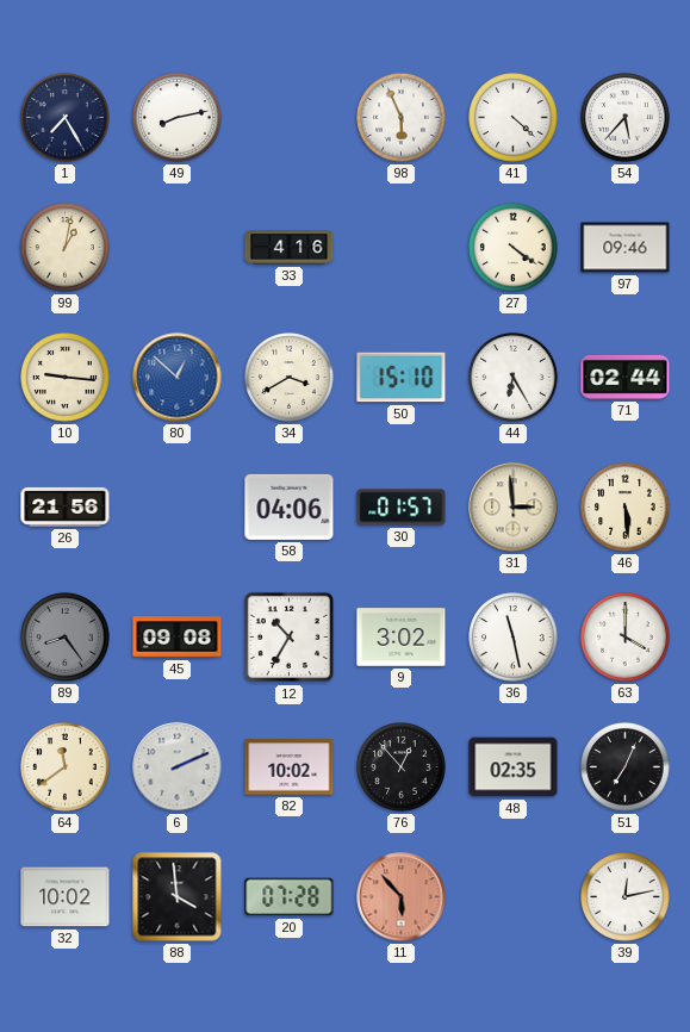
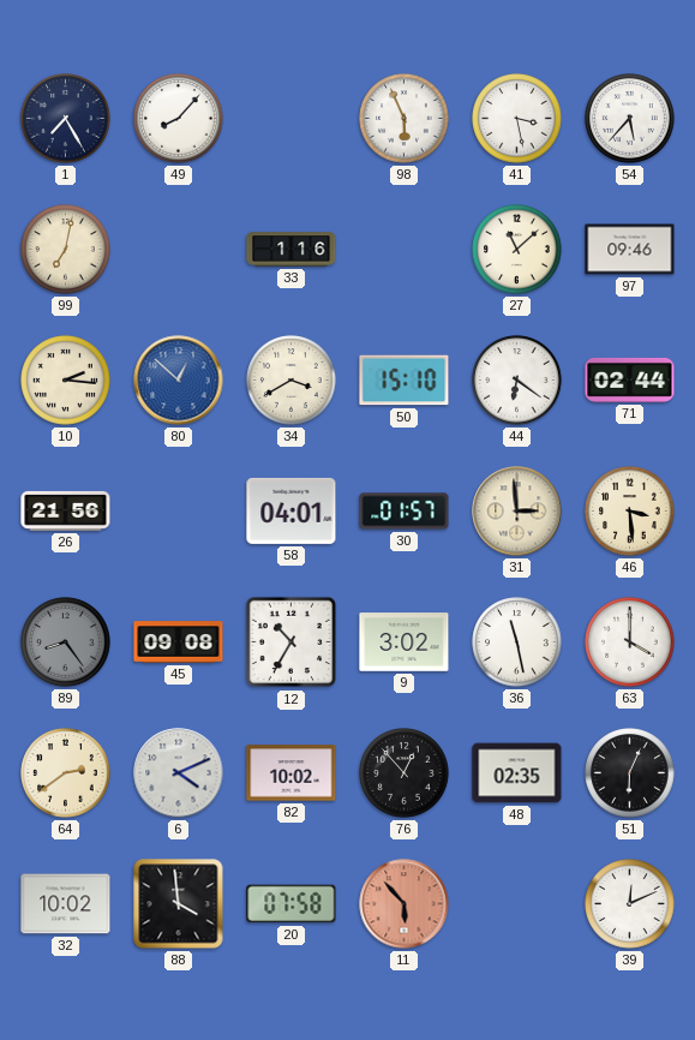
49: 8:13 -> 8:07 (179, 119)
41: 4:22 -> 3:28 (517, 119)
99: 1:02 -> 7:02 (66, 250)
33: 4:16 -> 1:16 (292, 250)
27: 4:21 -> 11:08 (517, 250)
10: 9:16 -> 2:16 (66, 381)
44: 6:25 -> 6:21 (517, 381)
58: 04:06 -> 04:01 (292, 510)
46: 5:29 -> 3:29 (630, 512)
64: 11:39 -> 2:39 (66, 773)
6: 2:11 -> 4:11 (179, 773)
51: 7:04 -> 6:04 (630, 773)
20: 07:28 -> 07:58 (292, 904)
39: 12:13 -> 12:11 (630, 904)
